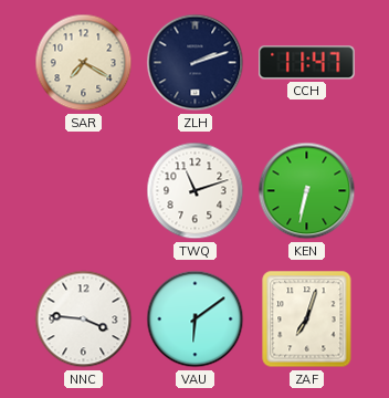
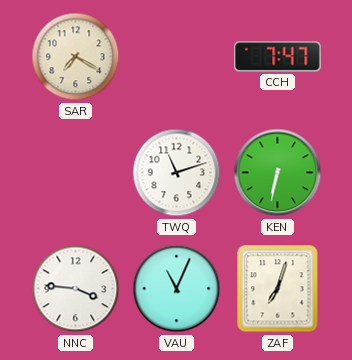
ZLH: 2:12 -> none (196, 63)
CCH: 11:47 -> 7:47 (278, 57)
VAU: 6:09 -> 11:04 (177, 289)
